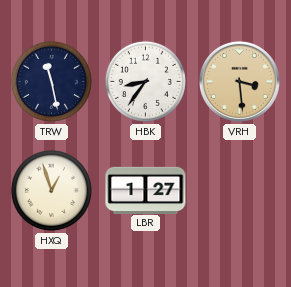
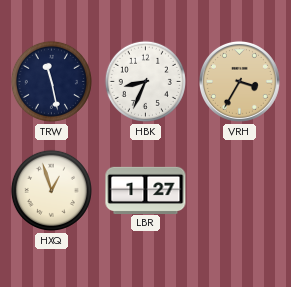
HBK: 8:36 -> 8:34 (145, 81)
VRH: 3:29 -> 3:35 (239, 81)
